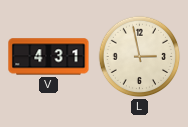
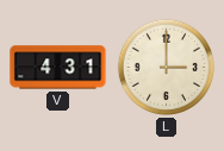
L: 2:58 -> 3:00 (167, 68)
